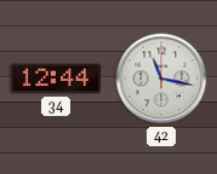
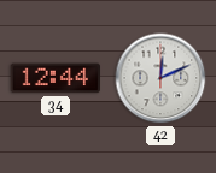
42: 11:17 -> 12:11 (160, 78)
